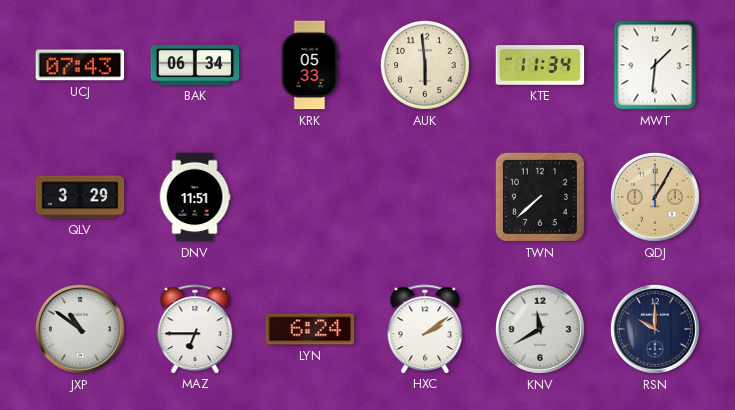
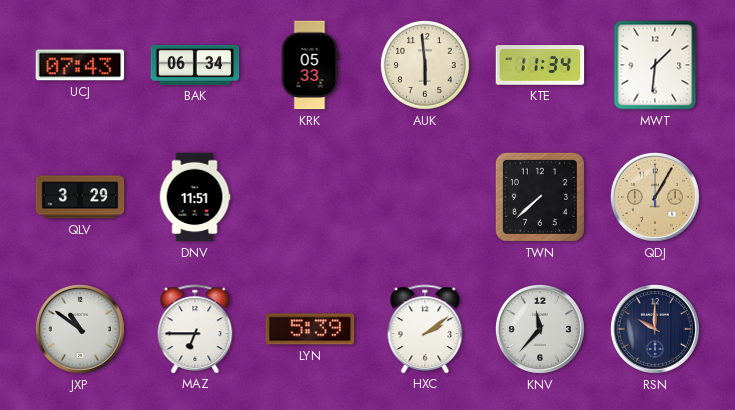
LYN: 6:24 -> 5:39 (310, 329)
KNV: 11:40 -> 11:37 (540, 329)
